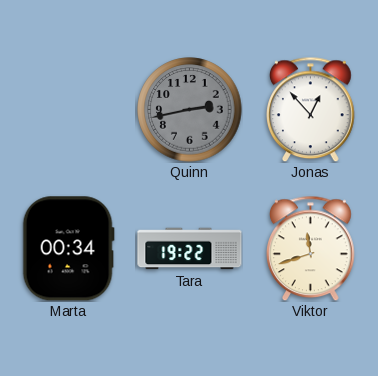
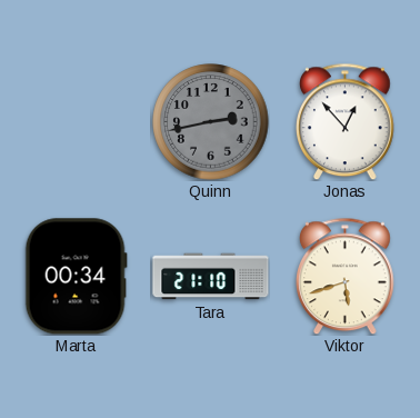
Tara: 19:22 -> 21:10 (211, 277)
Viktor: 11:42 -> 5:42 (346, 276)
